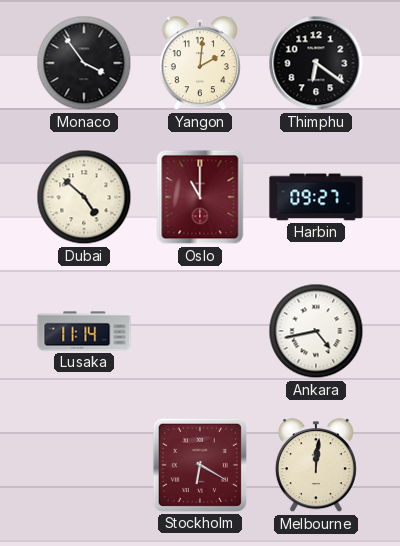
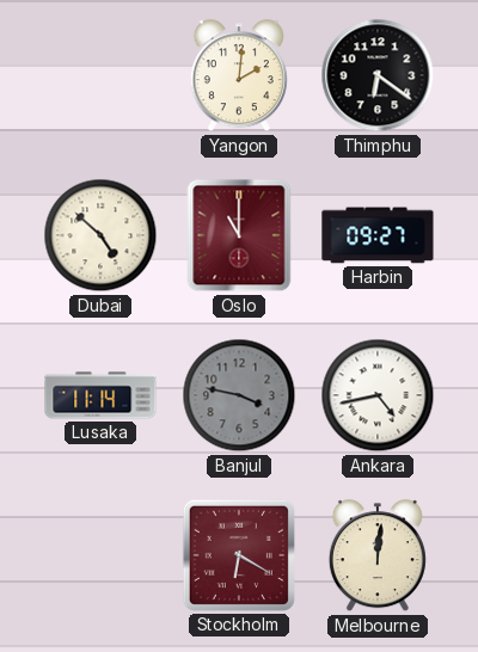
Monaco: 3:54 -> none (84, 63)
Banjul: none -> 3:47 (239, 395)
